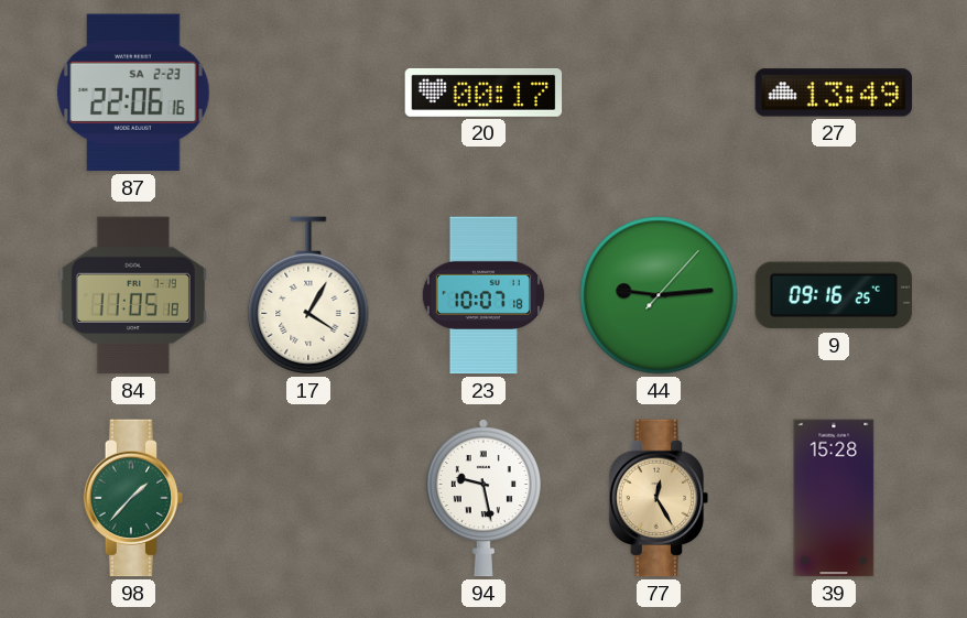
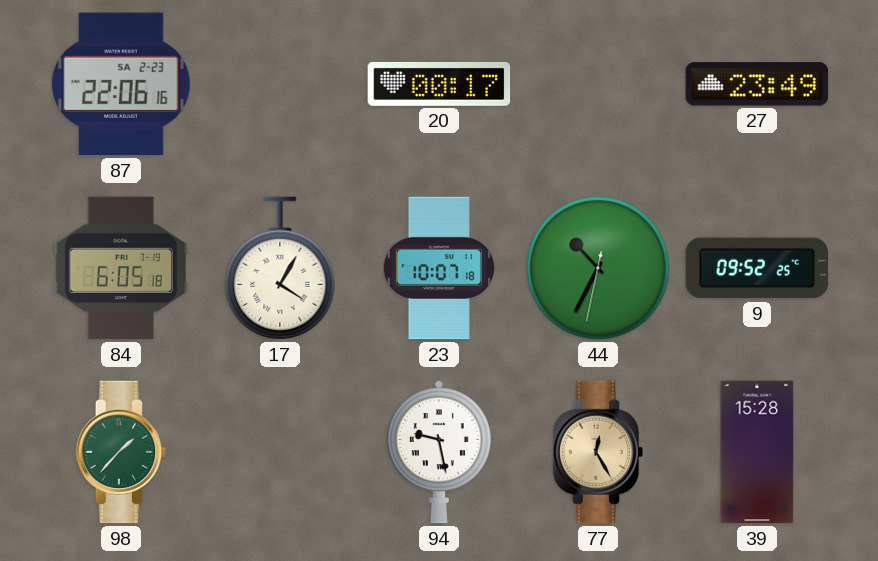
27: 13:49 -> 23:49 (757, 84)
84: 11:05 -> 6:05 (121, 268)
44: 9:14 -> 10:34 (598, 268)
9: 09:16 -> 09:52 (757, 268)
